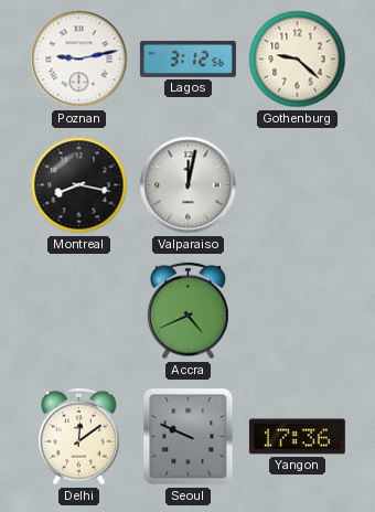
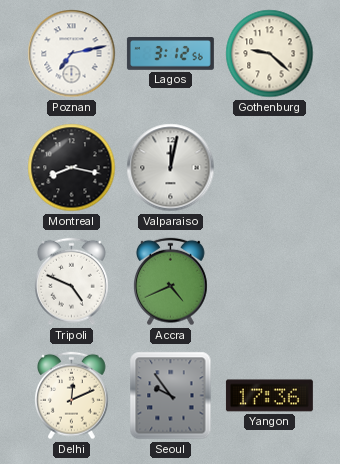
Poznan: 9:13 -> 7:13 (72, 54)
Tripoli: none -> 4:49 (72, 282)
Delhi: 12:09 -> 12:11 (72, 396)
Seoul: 9:49 -> 9:54 (171, 396)
